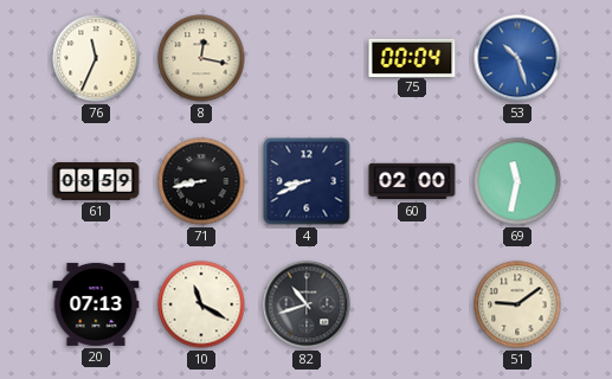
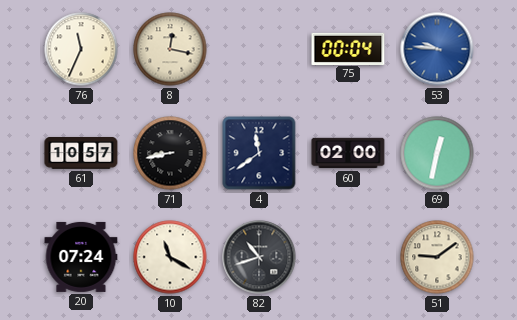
53: 10:27 -> 9:46 (437, 49)
61: 08:59 -> 10:57 (81, 154)
4: 8:41 -> 11:39 (259, 153)
69: 11:32 -> 12:32 (437, 153)
20: 07:13 -> 07:24 (81, 257)
